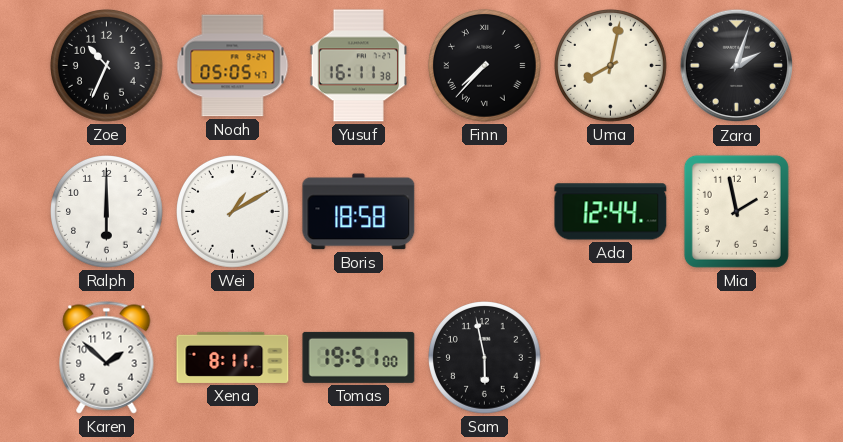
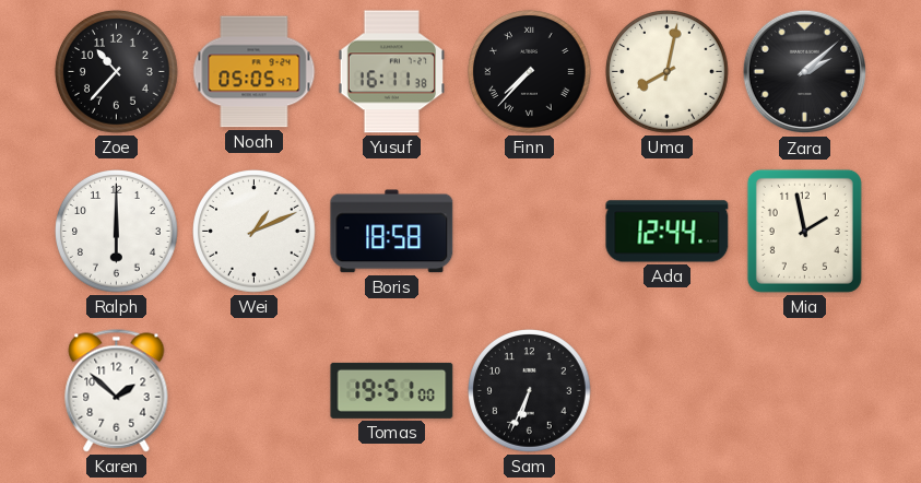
Zoe: 10:34 -> 10:37 (117, 72)
Zara: 2:03 -> 2:08 (805, 72)
Wei: 1:10 -> 1:11 (255, 232)
Xena: 8:11 -> none (233, 357)
Sam: 5:58 -> 6:34 (530, 391)
